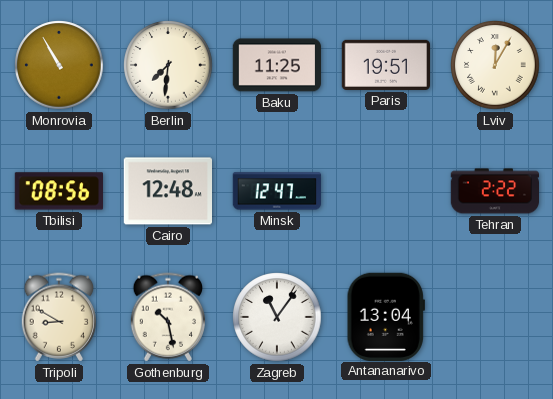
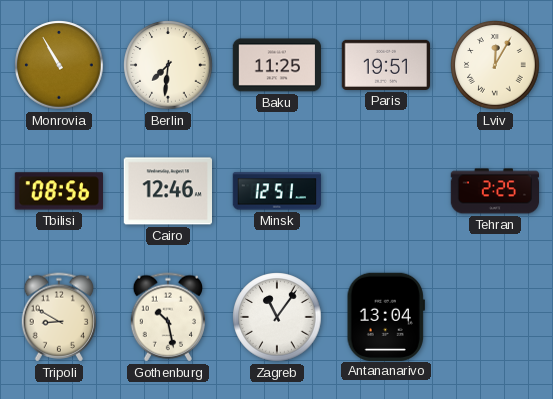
Cairo: 12:48 -> 12:46 (167, 191)
Minsk: 12:47 -> 12:51 (276, 191)
Tehran: 2:22 -> 2:25 (494, 191)
